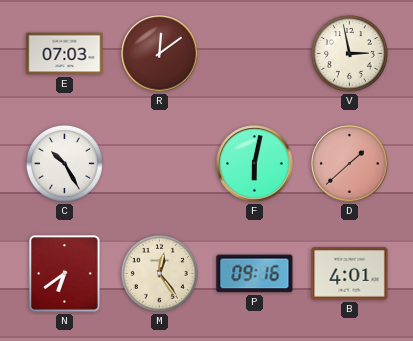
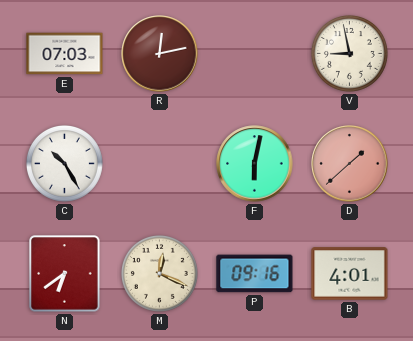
R: 12:09 -> 12:13 (160, 54)
V: 2:58 -> 8:58 (349, 53)
M: 12:24 -> 12:19 (159, 273)
